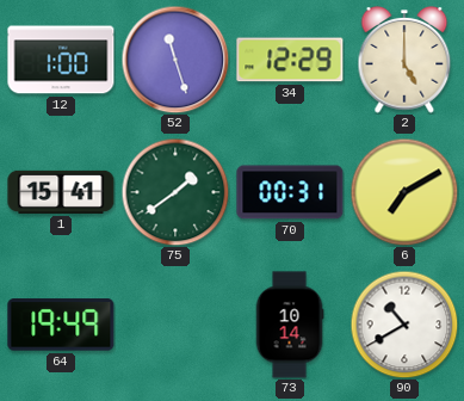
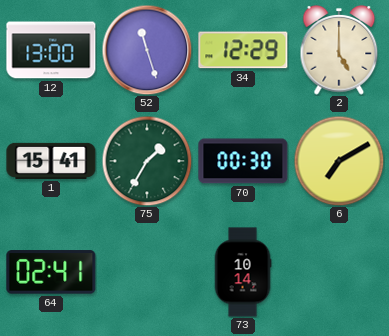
12: 1:00 -> 13:00 (51, 50)
75: 1:39 -> 1:35 (147, 161)
70: 00:31 -> 00:30 (243, 161)
64: 19:49 -> 02:41 (51, 272)
90: 10:40 -> none (404, 325)
